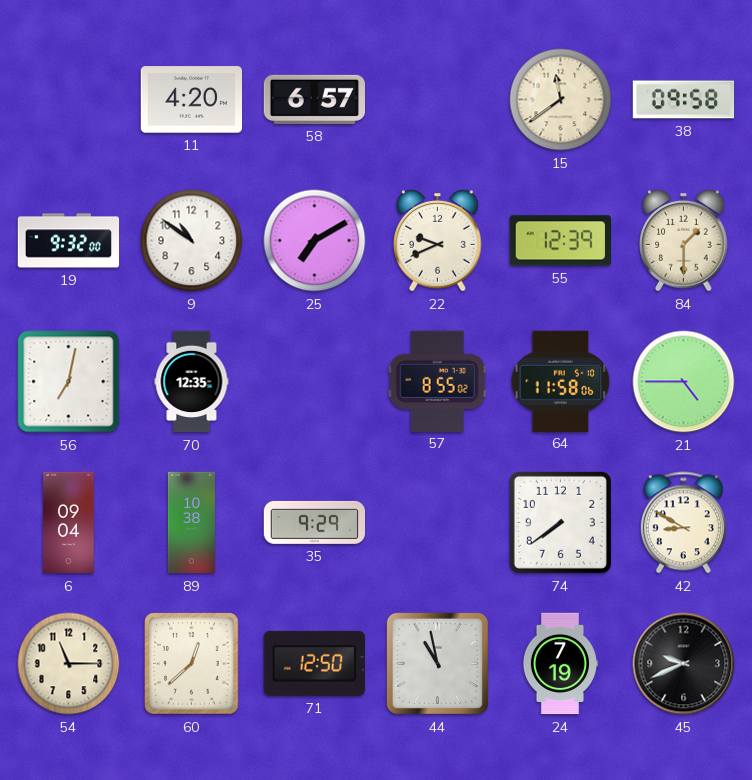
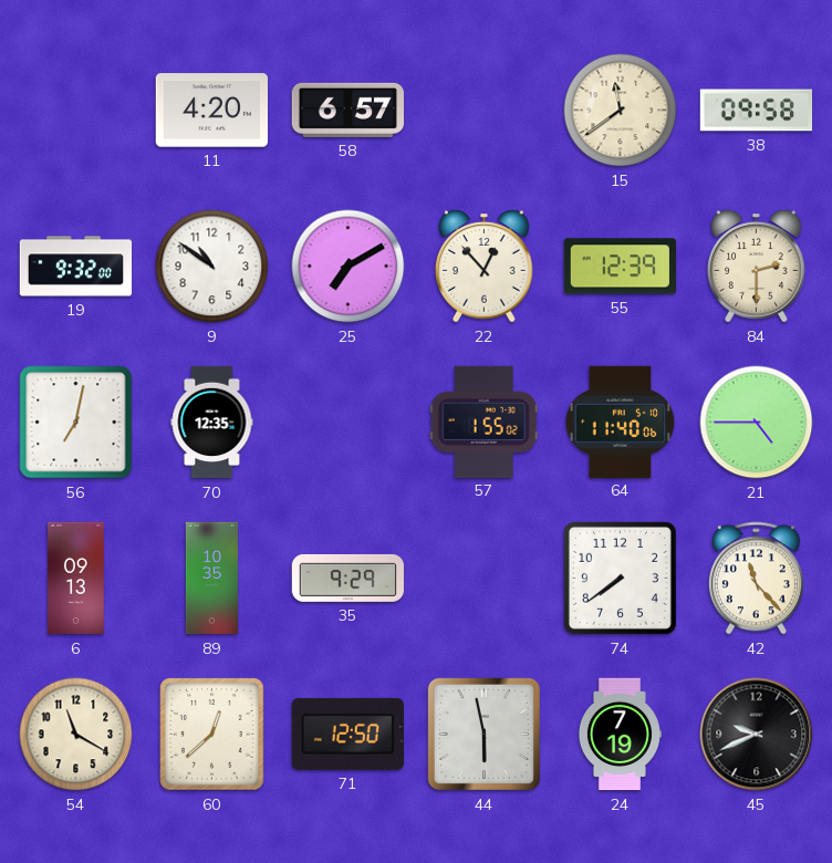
22: 9:41 -> 12:53 (485, 267)
84: 1:30 -> 2:30 (757, 267)
57: 8:55 -> 1:55 (483, 422)
64: 11:58 -> 11:40 (621, 422)
6: 09:04 -> 09:13 (76, 579)
89: 10:38 -> 10:35 (211, 579)
42: 8:50 -> 11:23 (756, 579)
54: 11:15 -> 11:20 (76, 735)
44: 10:58 -> 5:58 (483, 734)
